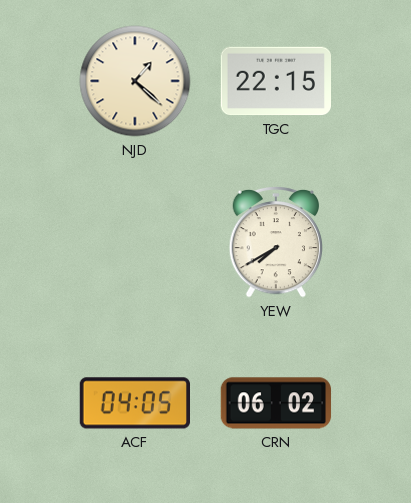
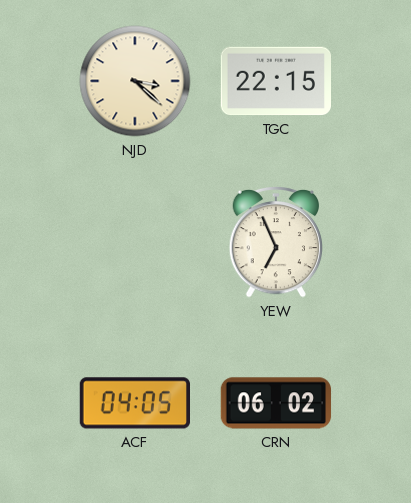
NJD: 1:22 -> 3:22 (135, 81)
YEW: 7:40 -> 6:56 (275, 242)
